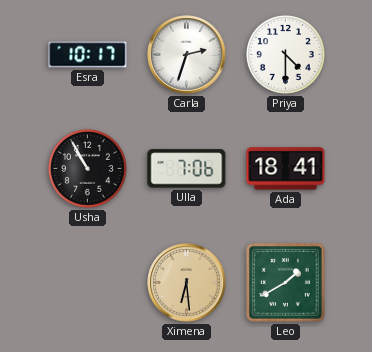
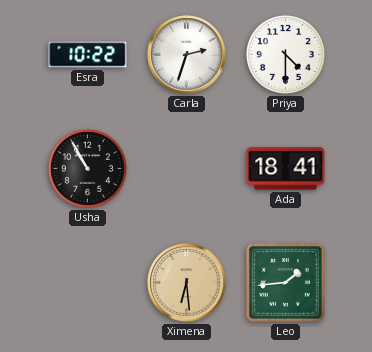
Esra: 10:17 -> 10:22 (88, 55)
Ulla: 7:06 -> none (187, 169)
Leo: 1:40 -> 1:44 (286, 283)
